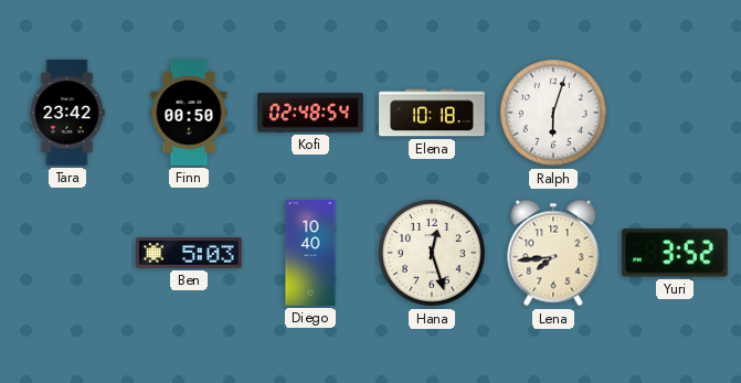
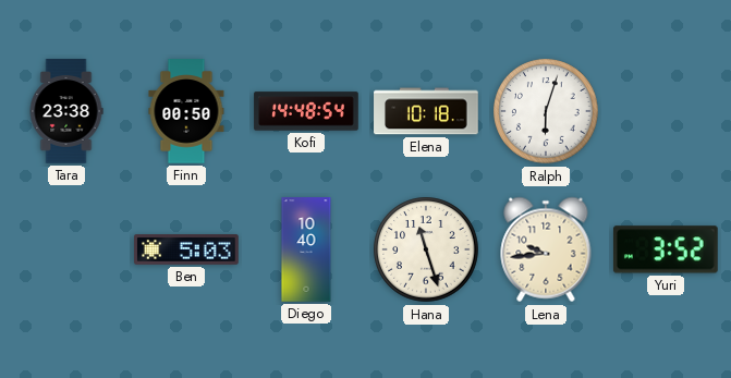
Tara: 23:42 -> 23:38 (66, 111)
Kofi: 02:48 -> 14:48 (306, 111)
Hana: 12:27 -> 11:27 (426, 249)
Lena: 7:44 -> 9:44 (546, 249)
